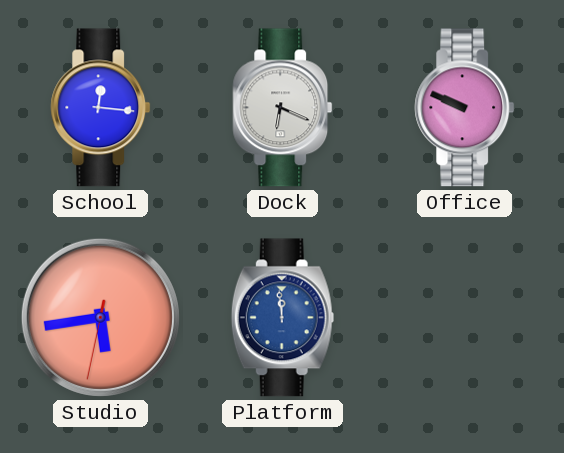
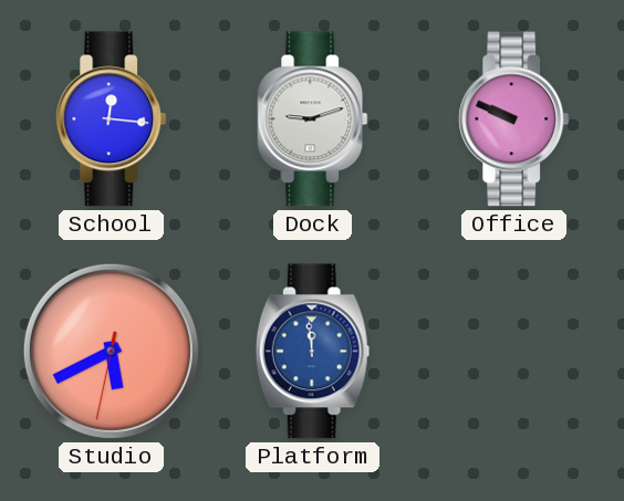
Dock: 6:19 -> 9:12 (313, 119)
Studio: 5:43 -> 5:40 (111, 351)
